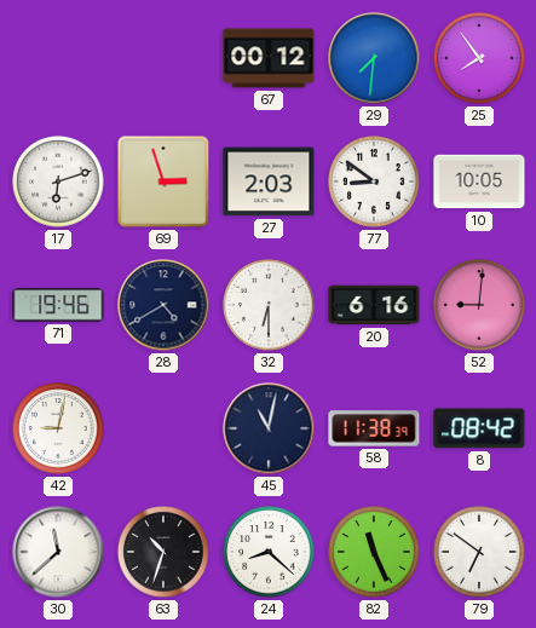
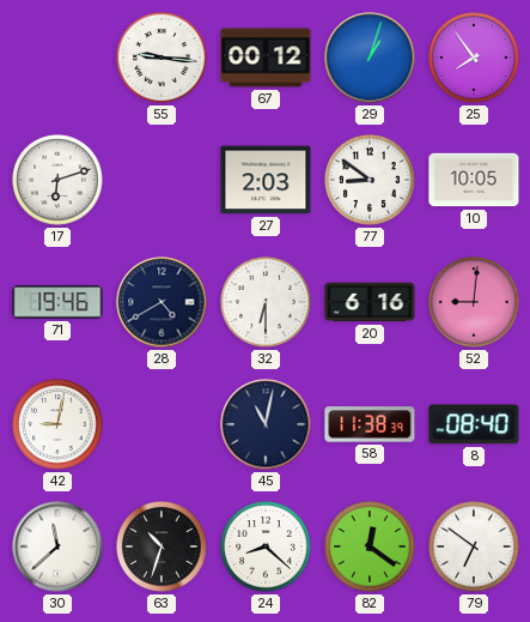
55: none -> 9:16 (162, 58)
29: 7:31 -> 1:03 (370, 58)
69: 2:57 -> none (163, 182)
8: 08:42 -> 08:40 (474, 424)
82: 11:26 -> 12:21 (370, 546)
